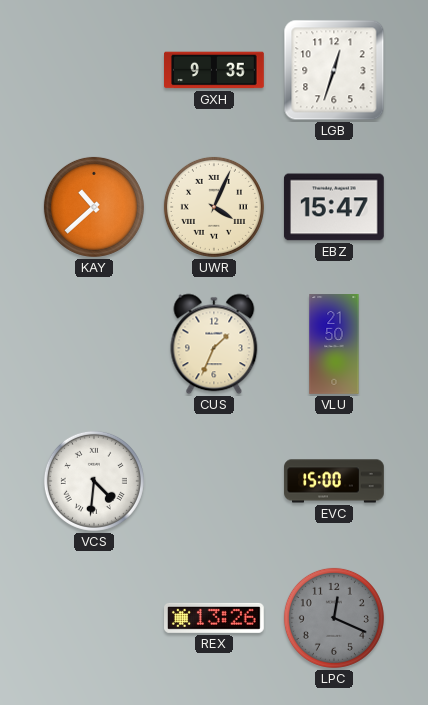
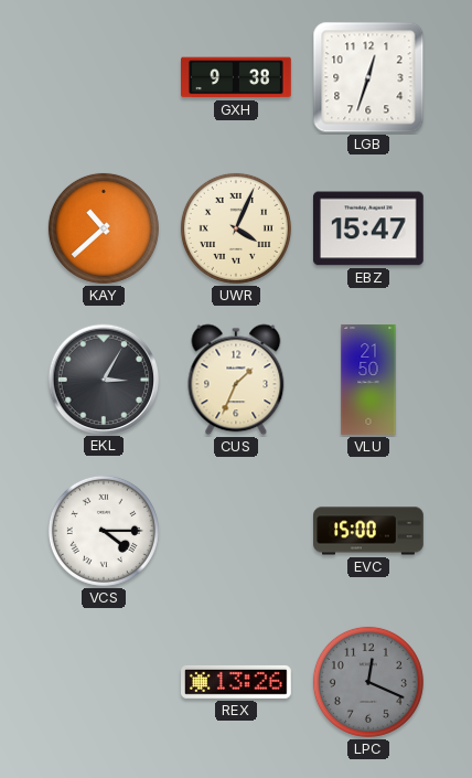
GXH: 9:35 -> 9:38 (237, 77)
EKL: none -> 3:05 (103, 379)
VCS: 4:31 -> 4:15 (104, 531)
